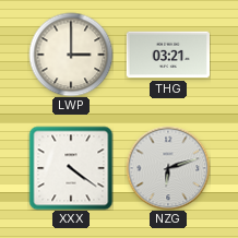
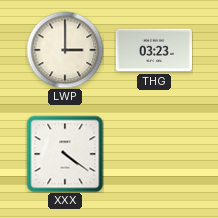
THG: 03:21 -> 03:23 (154, 50)
NZG: 6:12 -> none (168, 168)
